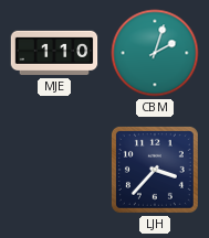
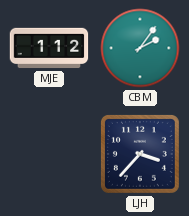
MJE: 1:10 -> 1:12 (49, 48)
CBM: 2:03 -> 2:06 (140, 48)
